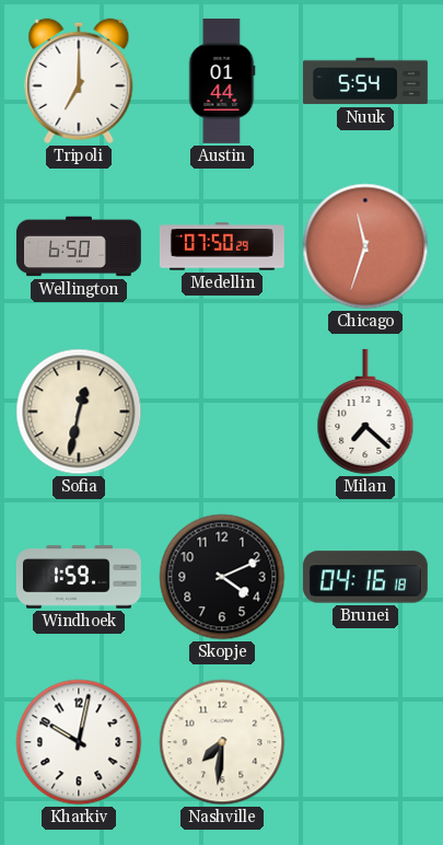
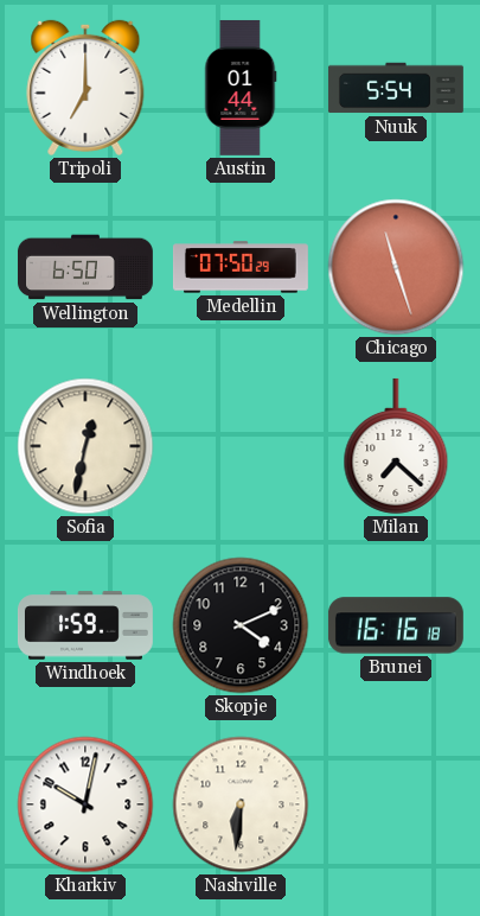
Chicago: 11:33 -> 11:27 (396, 267)
Brunei: 04:16 -> 16:16 (396, 625)
Nashville: 7:31 -> 6:31 (241, 804)
